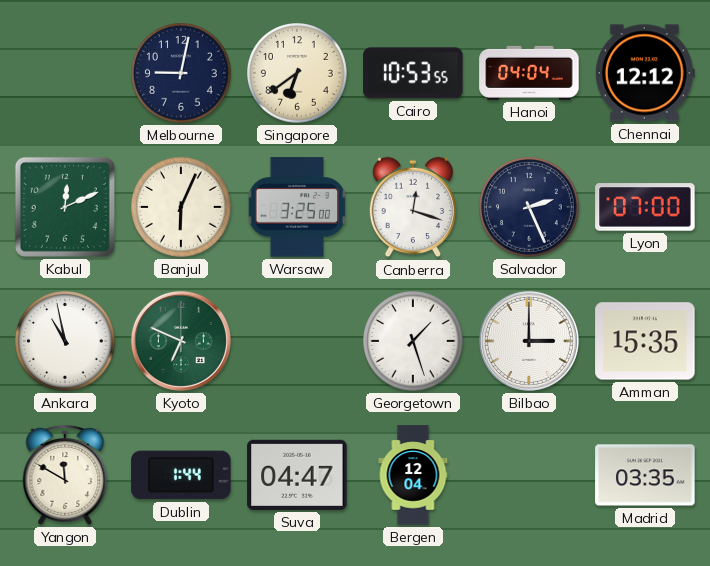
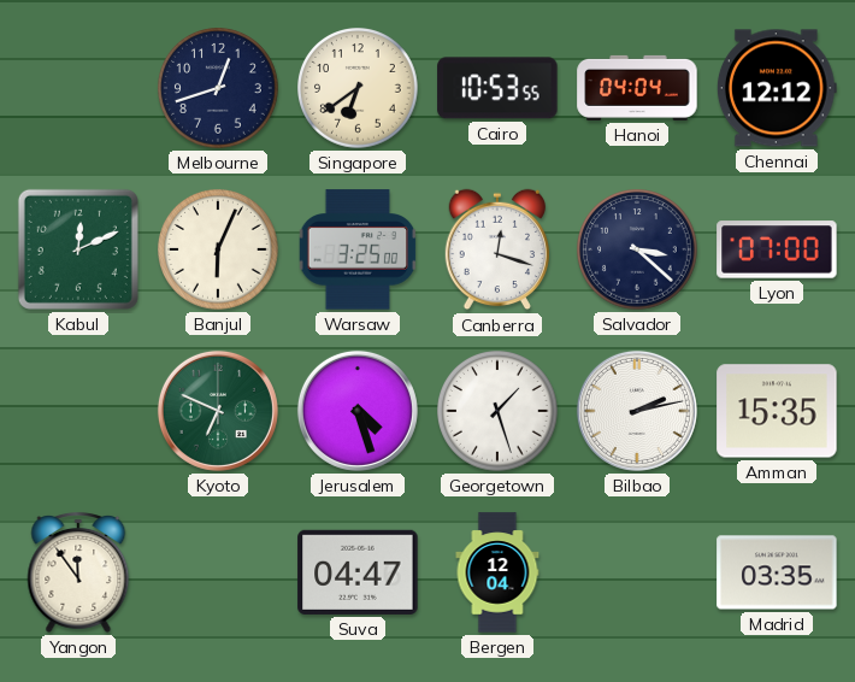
Melbourne: 9:02 -> 12:42 (219, 89)
Salvador: 2:26 -> 3:22 (638, 251)
Ankara: 10:58 -> none (66, 342)
Jerusalem: none -> 4:27 (358, 411)
Bilbao: 3:00 -> 2:13 (637, 411)
Yangon: 11:50 -> 11:54 (78, 572)
Dublin: 1:44 -> none (181, 475)
